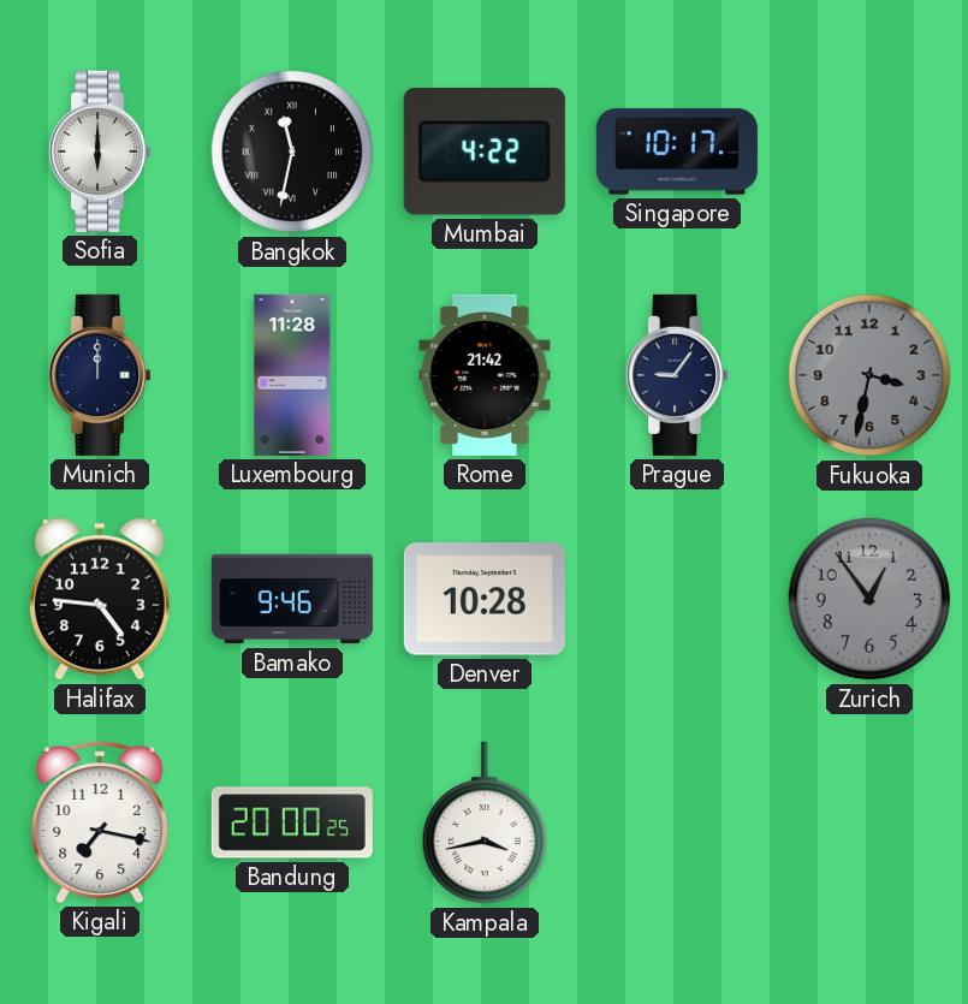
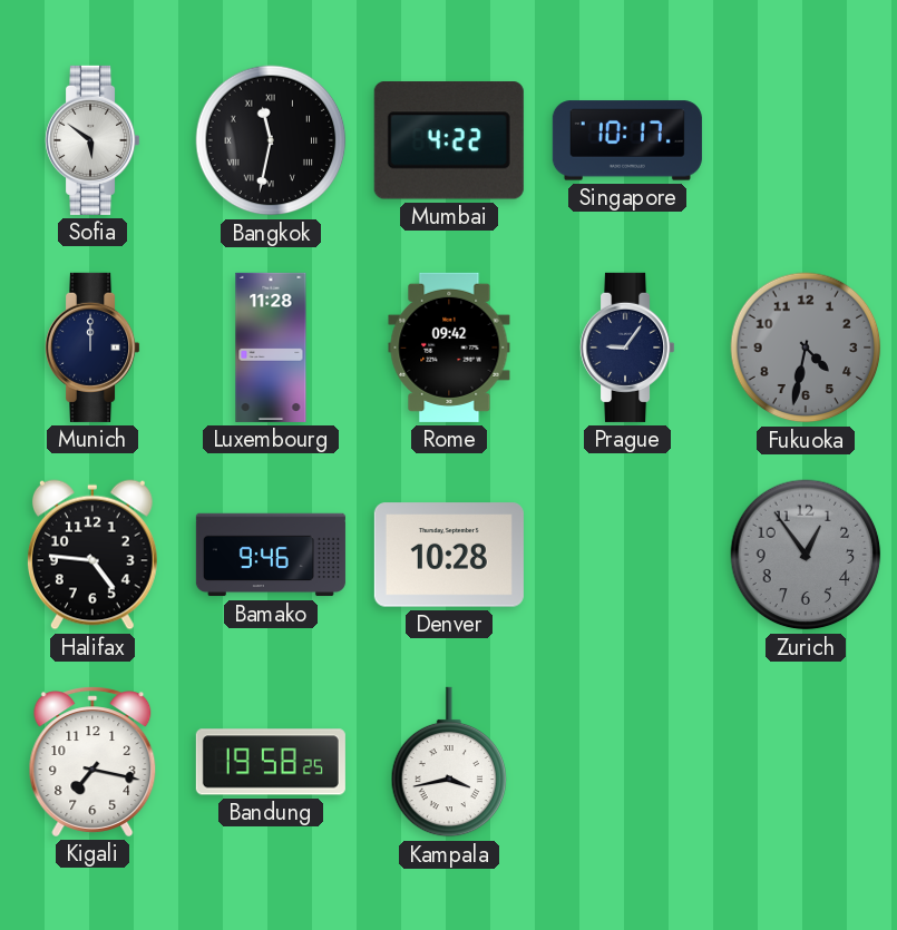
Sofia: 6:00 -> 5:51 (94, 140)
Rome: 21:42 -> 09:42 (449, 347)
Fukuoka: 3:32 -> 4:32 (806, 347)
Bandung: 20:00 -> 19:58 (271, 762)
